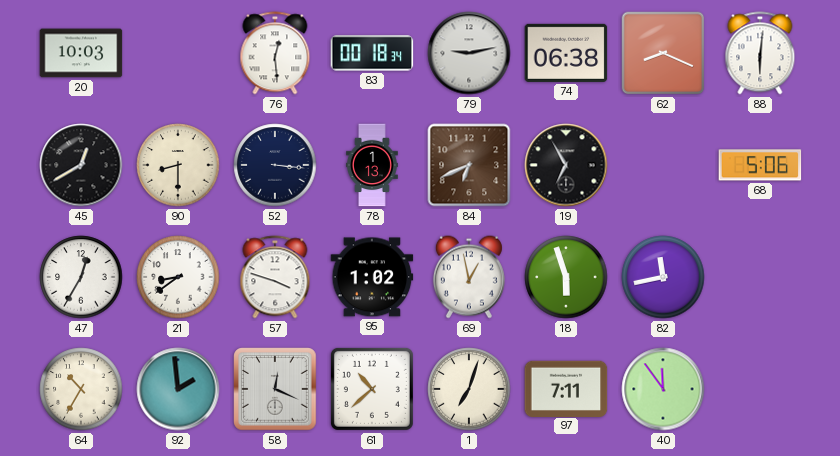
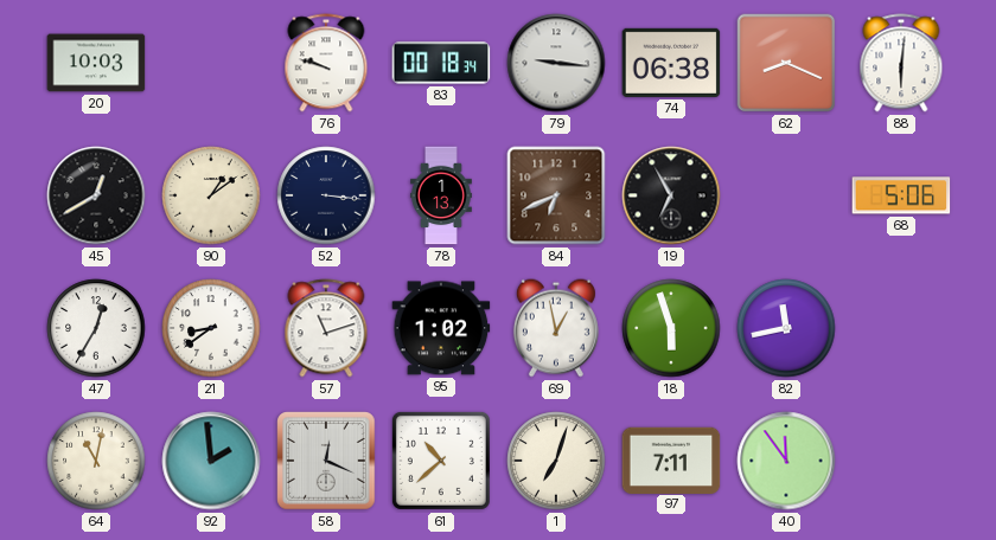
76: 12:29 -> 9:48 (326, 63)
79: 9:13 -> 9:16 (556, 63)
90: 8:30 -> 1:09 (211, 195)
57: 3:48 -> 11:12 (326, 328)
64: 10:35 -> 11:02 (96, 461)
